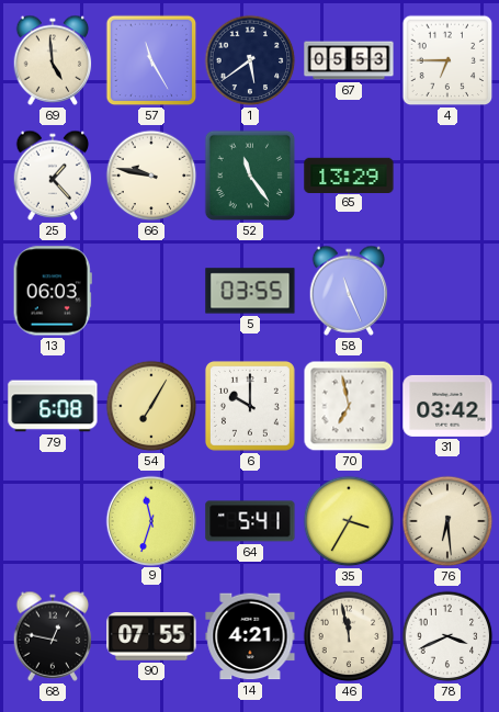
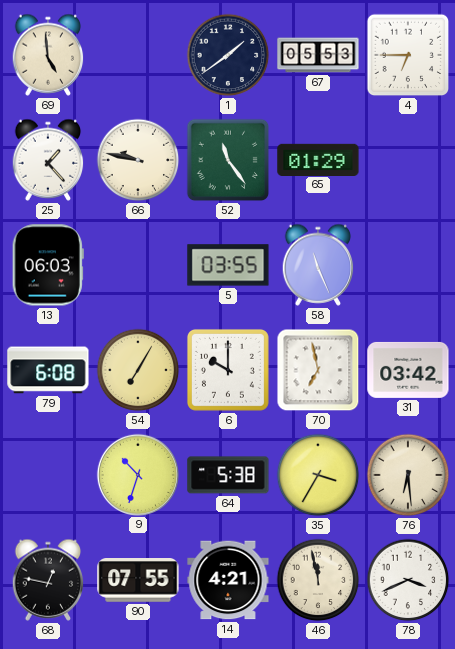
57: 11:25 -> none (151, 60)
1: 5:39 -> 1:39 (228, 55)
65: 13:29 -> 01:29 (318, 159)
9: 11:33 -> 10:33 (137, 474)
64: 5:41 -> 5:38 (228, 475)
